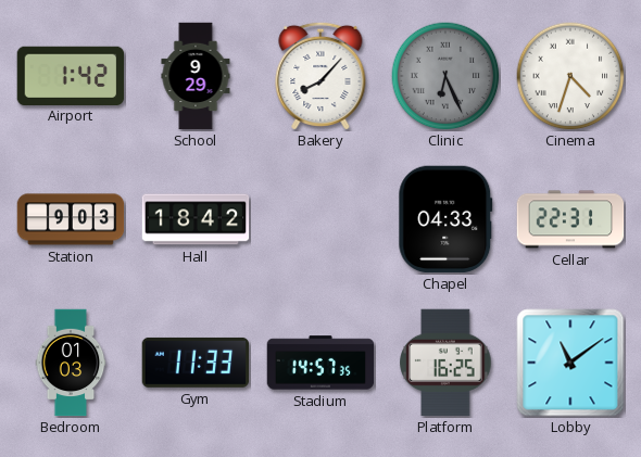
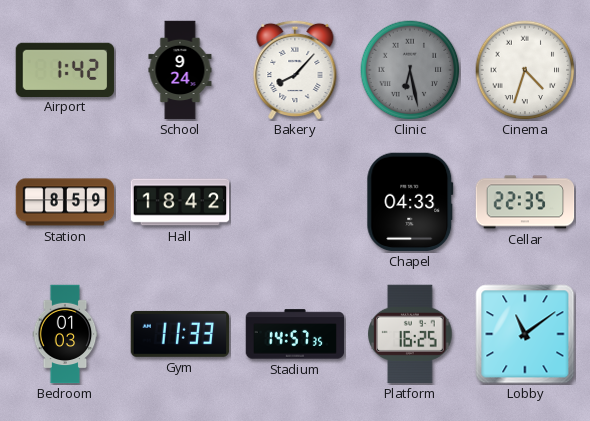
School: 9:29 -> 9:24 (180, 70)
Clinic: 6:26 -> 6:28 (410, 70)
Station: 9:03 -> 8:59 (65, 202)
Cellar: 22:31 -> 22:35 (525, 202)
